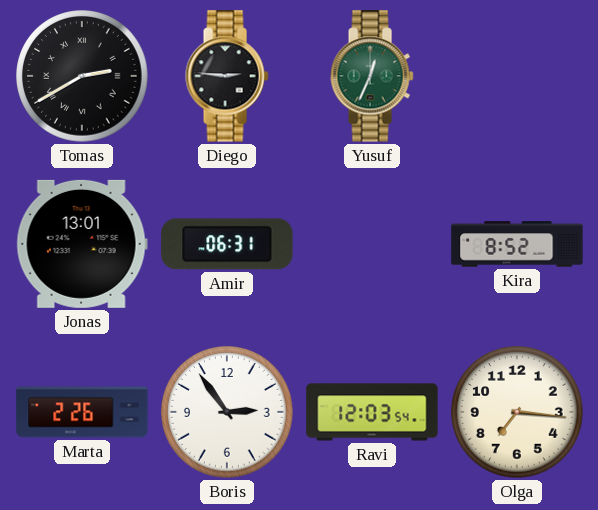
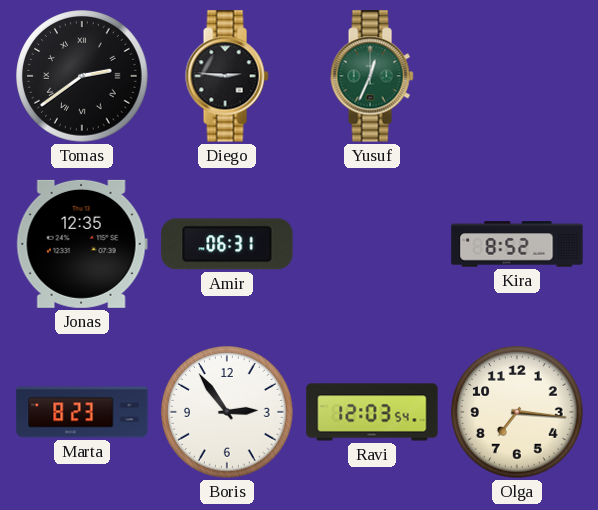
Tomas: 2:40 -> 2:39 (82, 76)
Jonas: 13:01 -> 12:35 (82, 244)
Marta: 2:26 -> 8:23 (82, 412)
